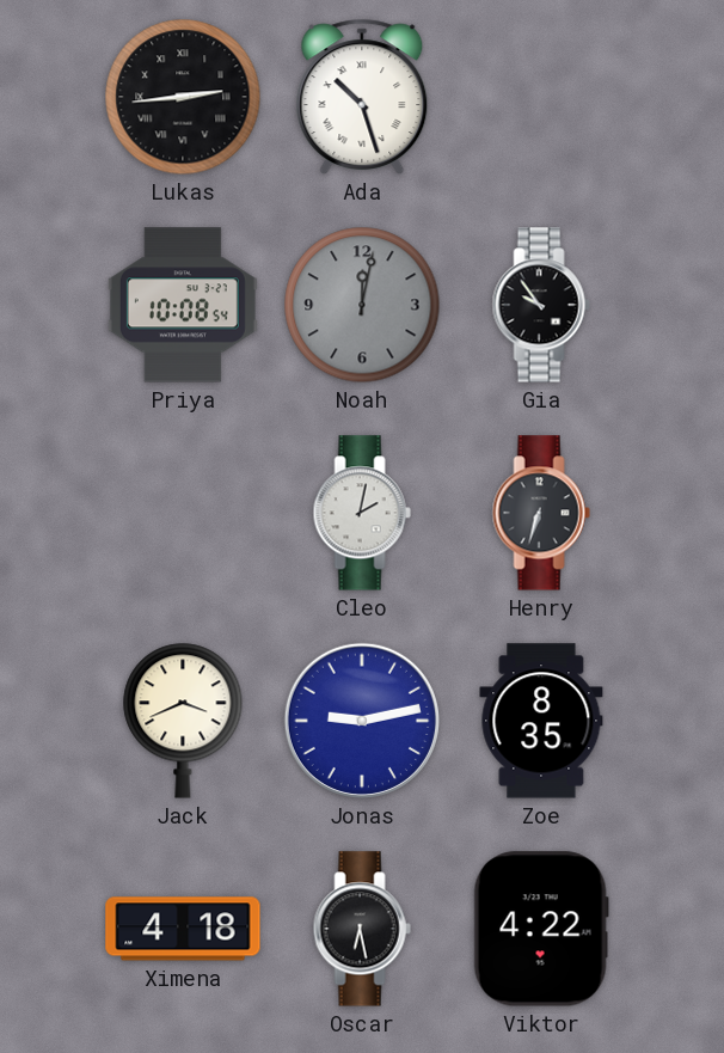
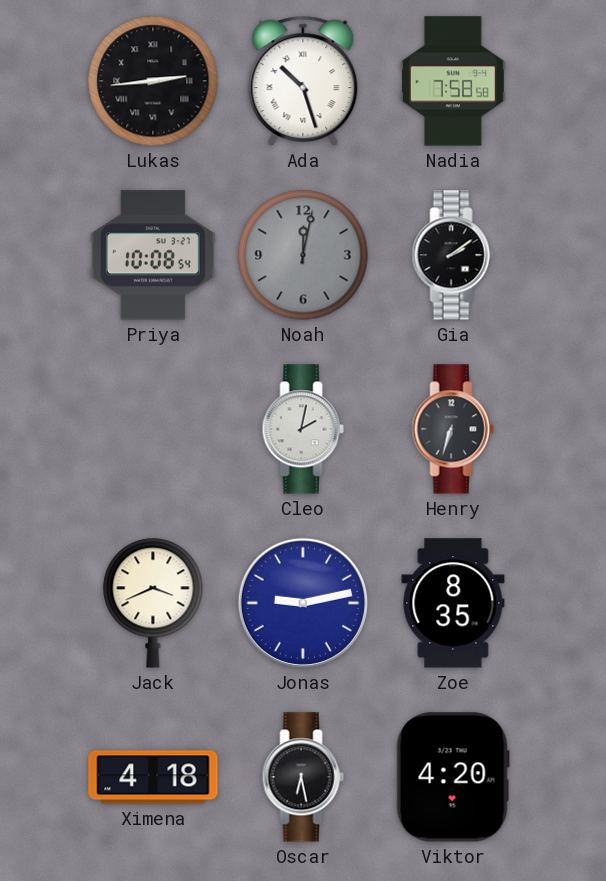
Nadia: none -> 7:58 (453, 81)
Gia: 9:54 -> 2:09 (453, 255)
Viktor: 4:22 -> 4:20 (453, 777)
